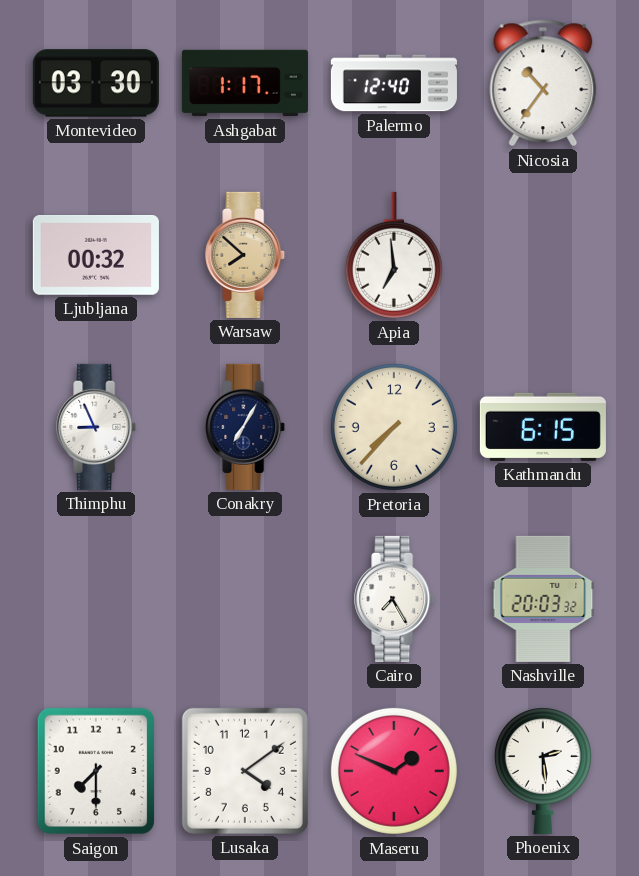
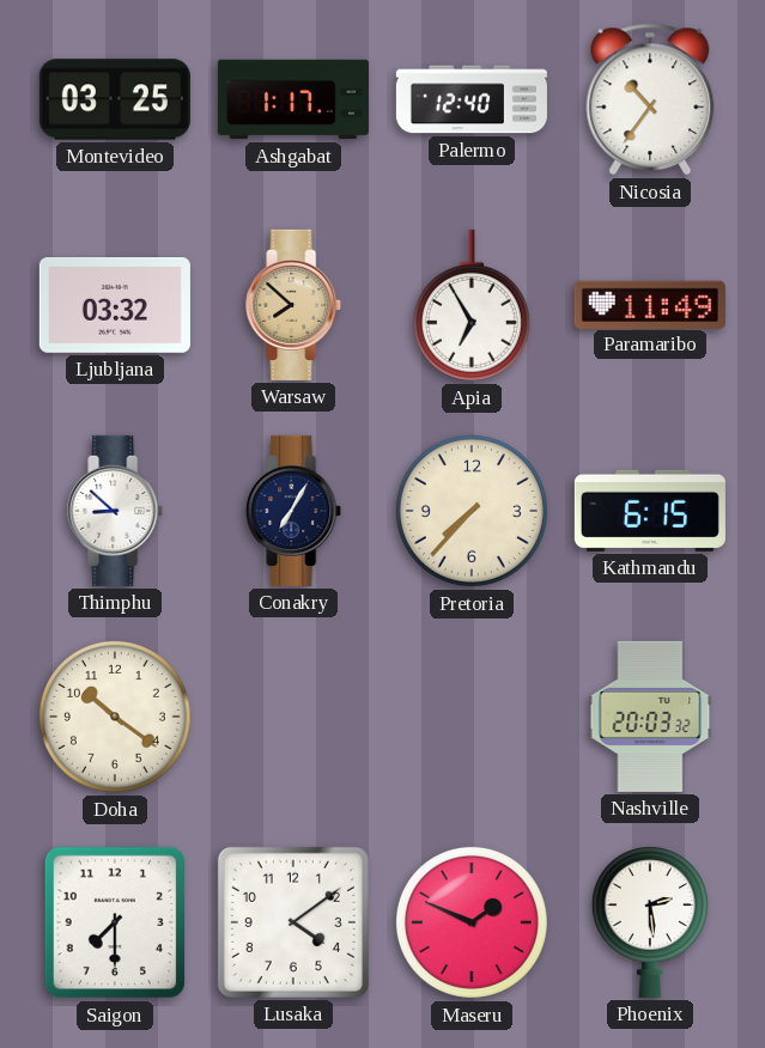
Montevideo: 03:30 -> 03:25 (115, 99)
Ljubljana: 00:32 -> 03:32 (115, 306)
Apia: 6:59 -> 6:55 (472, 305)
Paramaribo: none -> 11:49 (650, 304)
Thimphu: 8:56 -> 8:52 (116, 511)
Doha: none -> 10:21 (115, 717)
Cairo: 7:25 -> none (395, 599)
